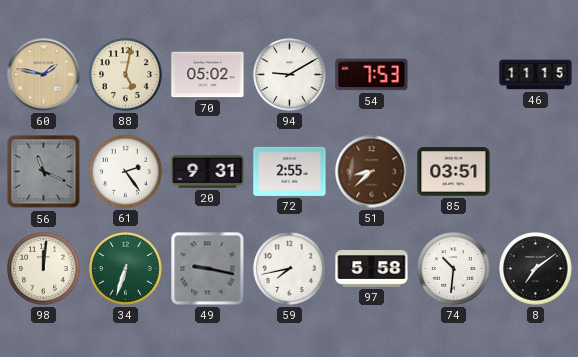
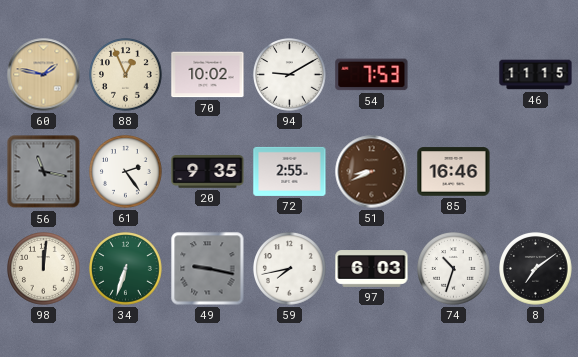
88: 5:02 -> 12:56 (126, 75)
70: 05:02 -> 10:02 (208, 75)
56: 11:19 -> 11:17 (44, 172)
20: 9:31 -> 9:35 (208, 172)
51: 8:38 -> 8:41 (372, 172)
85: 03:51 -> 16:46 (454, 172)
97: 5:58 -> 6:03 (372, 269)
74: 10:31 -> 10:33 (454, 269)
